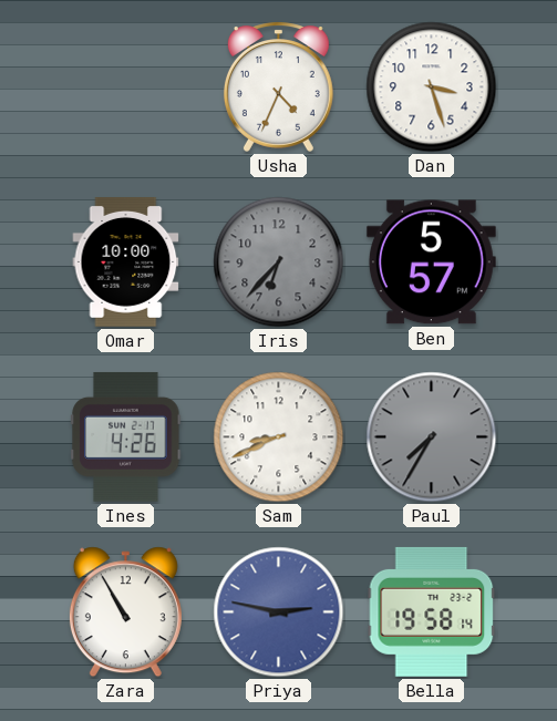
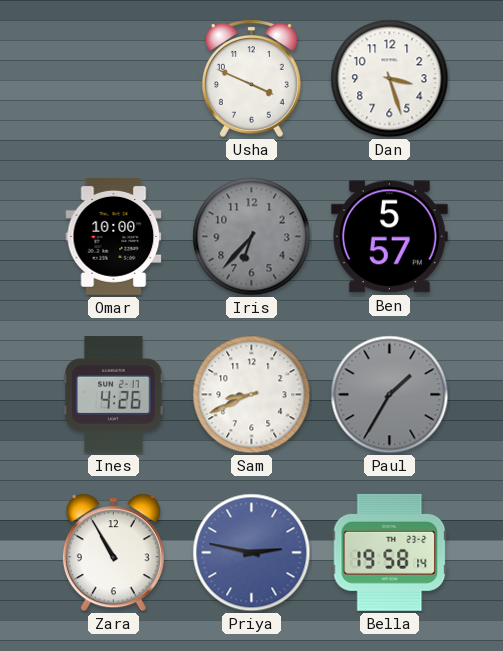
Usha: 4:34 -> 3:49 (251, 78)
Paul: 7:35 -> 1:35 (390, 395)
